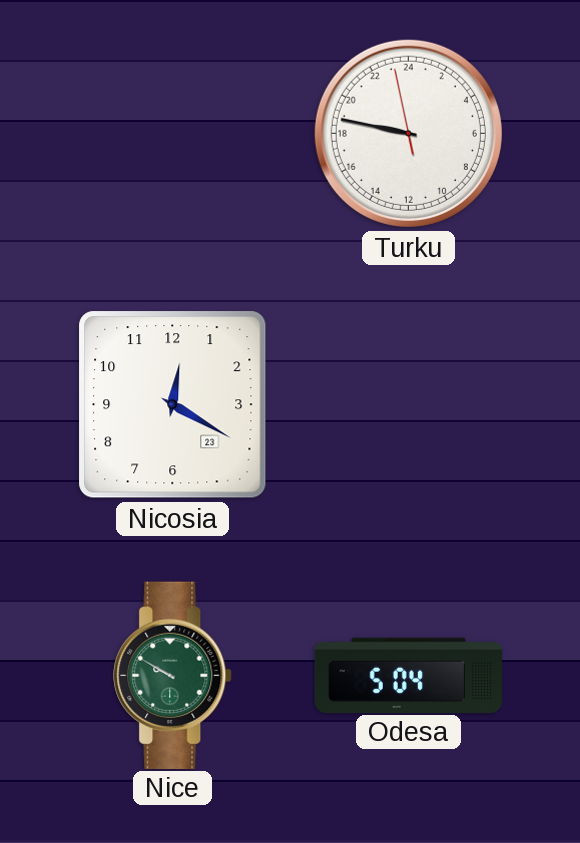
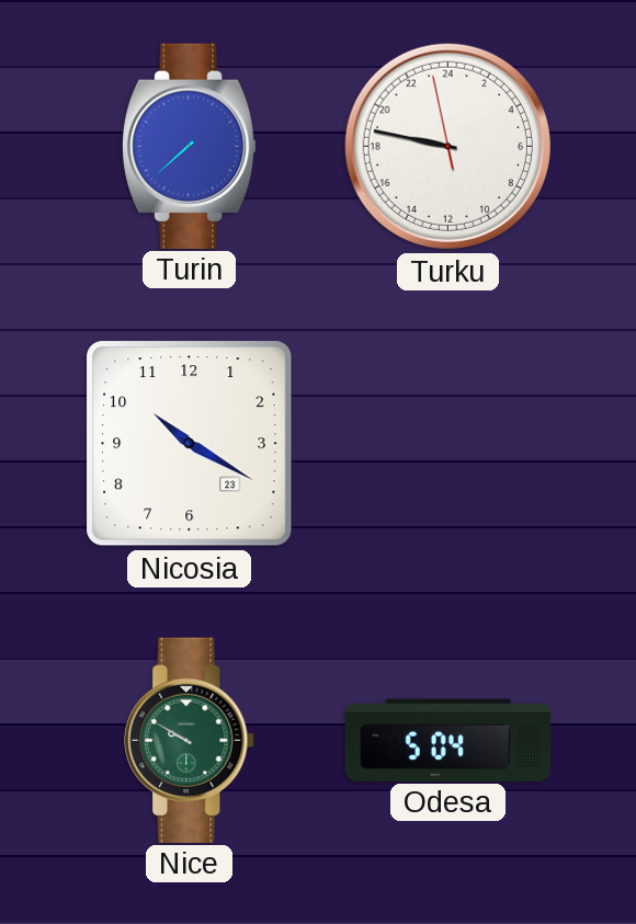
Turin: none -> 7:38 (189, 146)
Nicosia: 12:20 -> 10:20 (190, 444)
